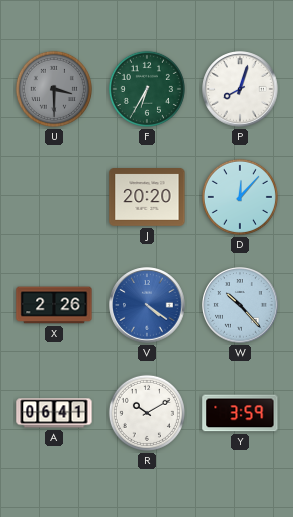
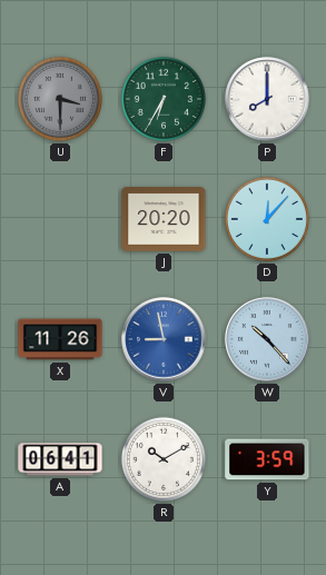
P: 8:03 -> 8:00 (267, 99)
X: 2:26 -> 11:26 (60, 339)
V: 4:21 -> 8:58 (164, 339)
